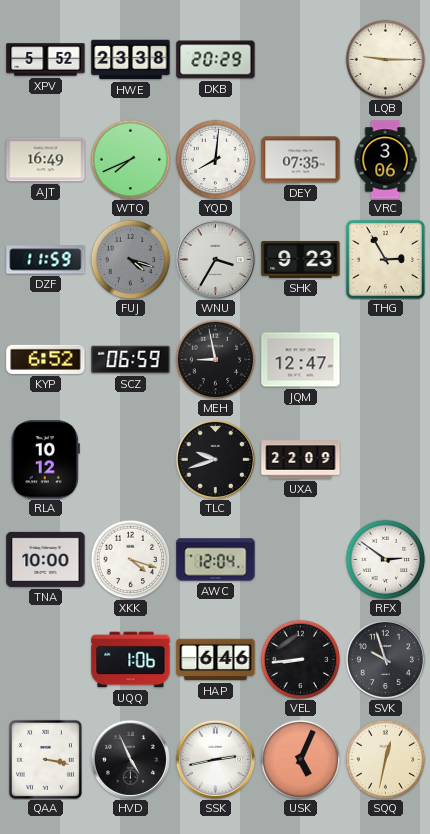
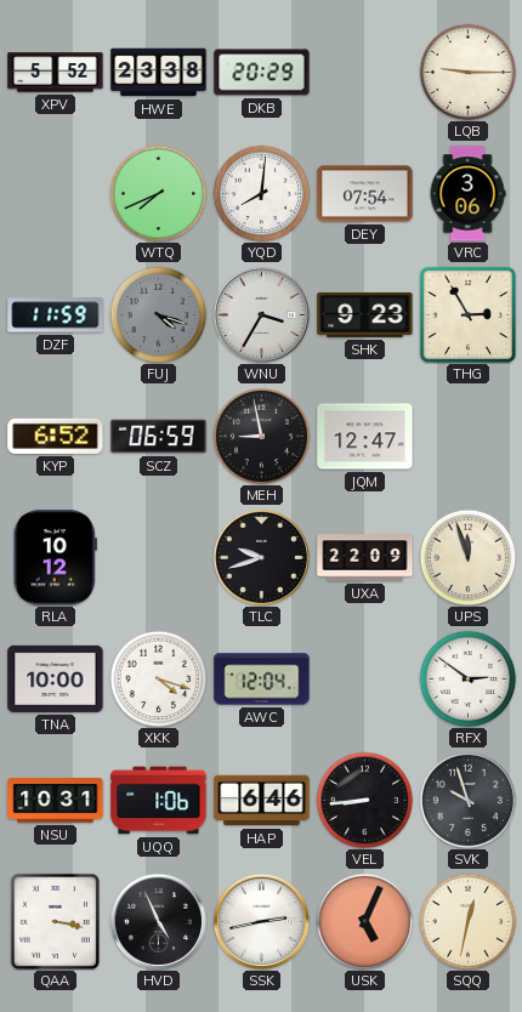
AJT: 16:49 -> none (46, 160)
DEY: 07:35 -> 07:54 (365, 194)
UPS: none -> 11:57 (467, 557)
NSU: none -> 10:31 (56, 801)
